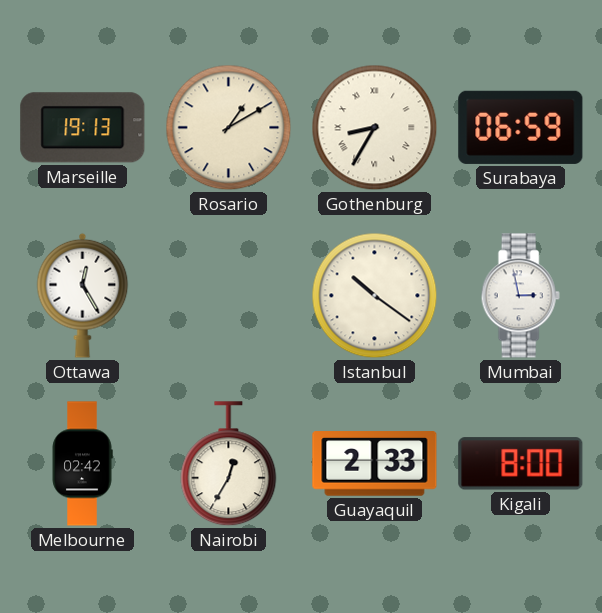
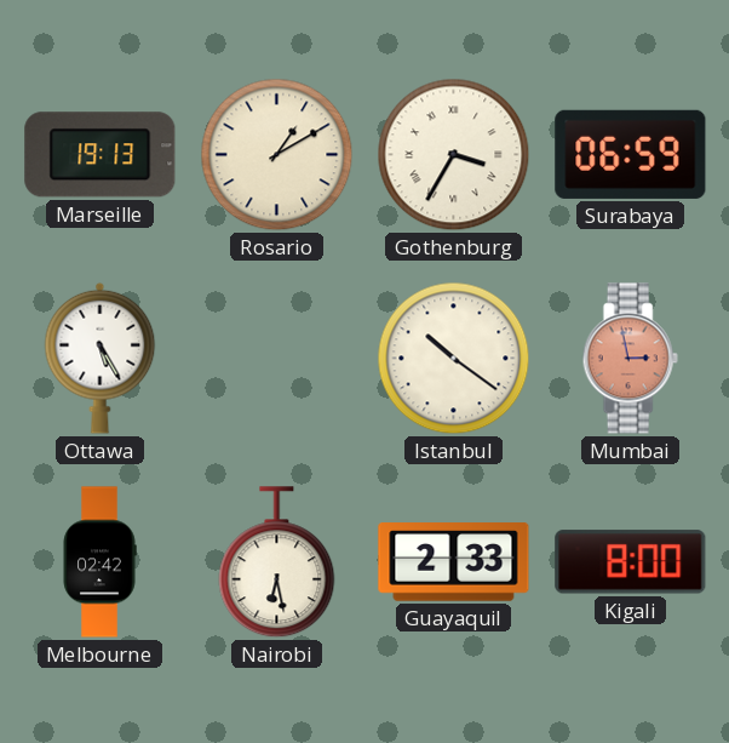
Gothenburg: 8:35 -> 3:35 (454, 155)
Ottawa: 12:25 -> 5:25 (101, 358)
Mumbai dial: white -> salmon (630, 359)
Nairobi: 12:35 -> 6:28 (277, 562)
